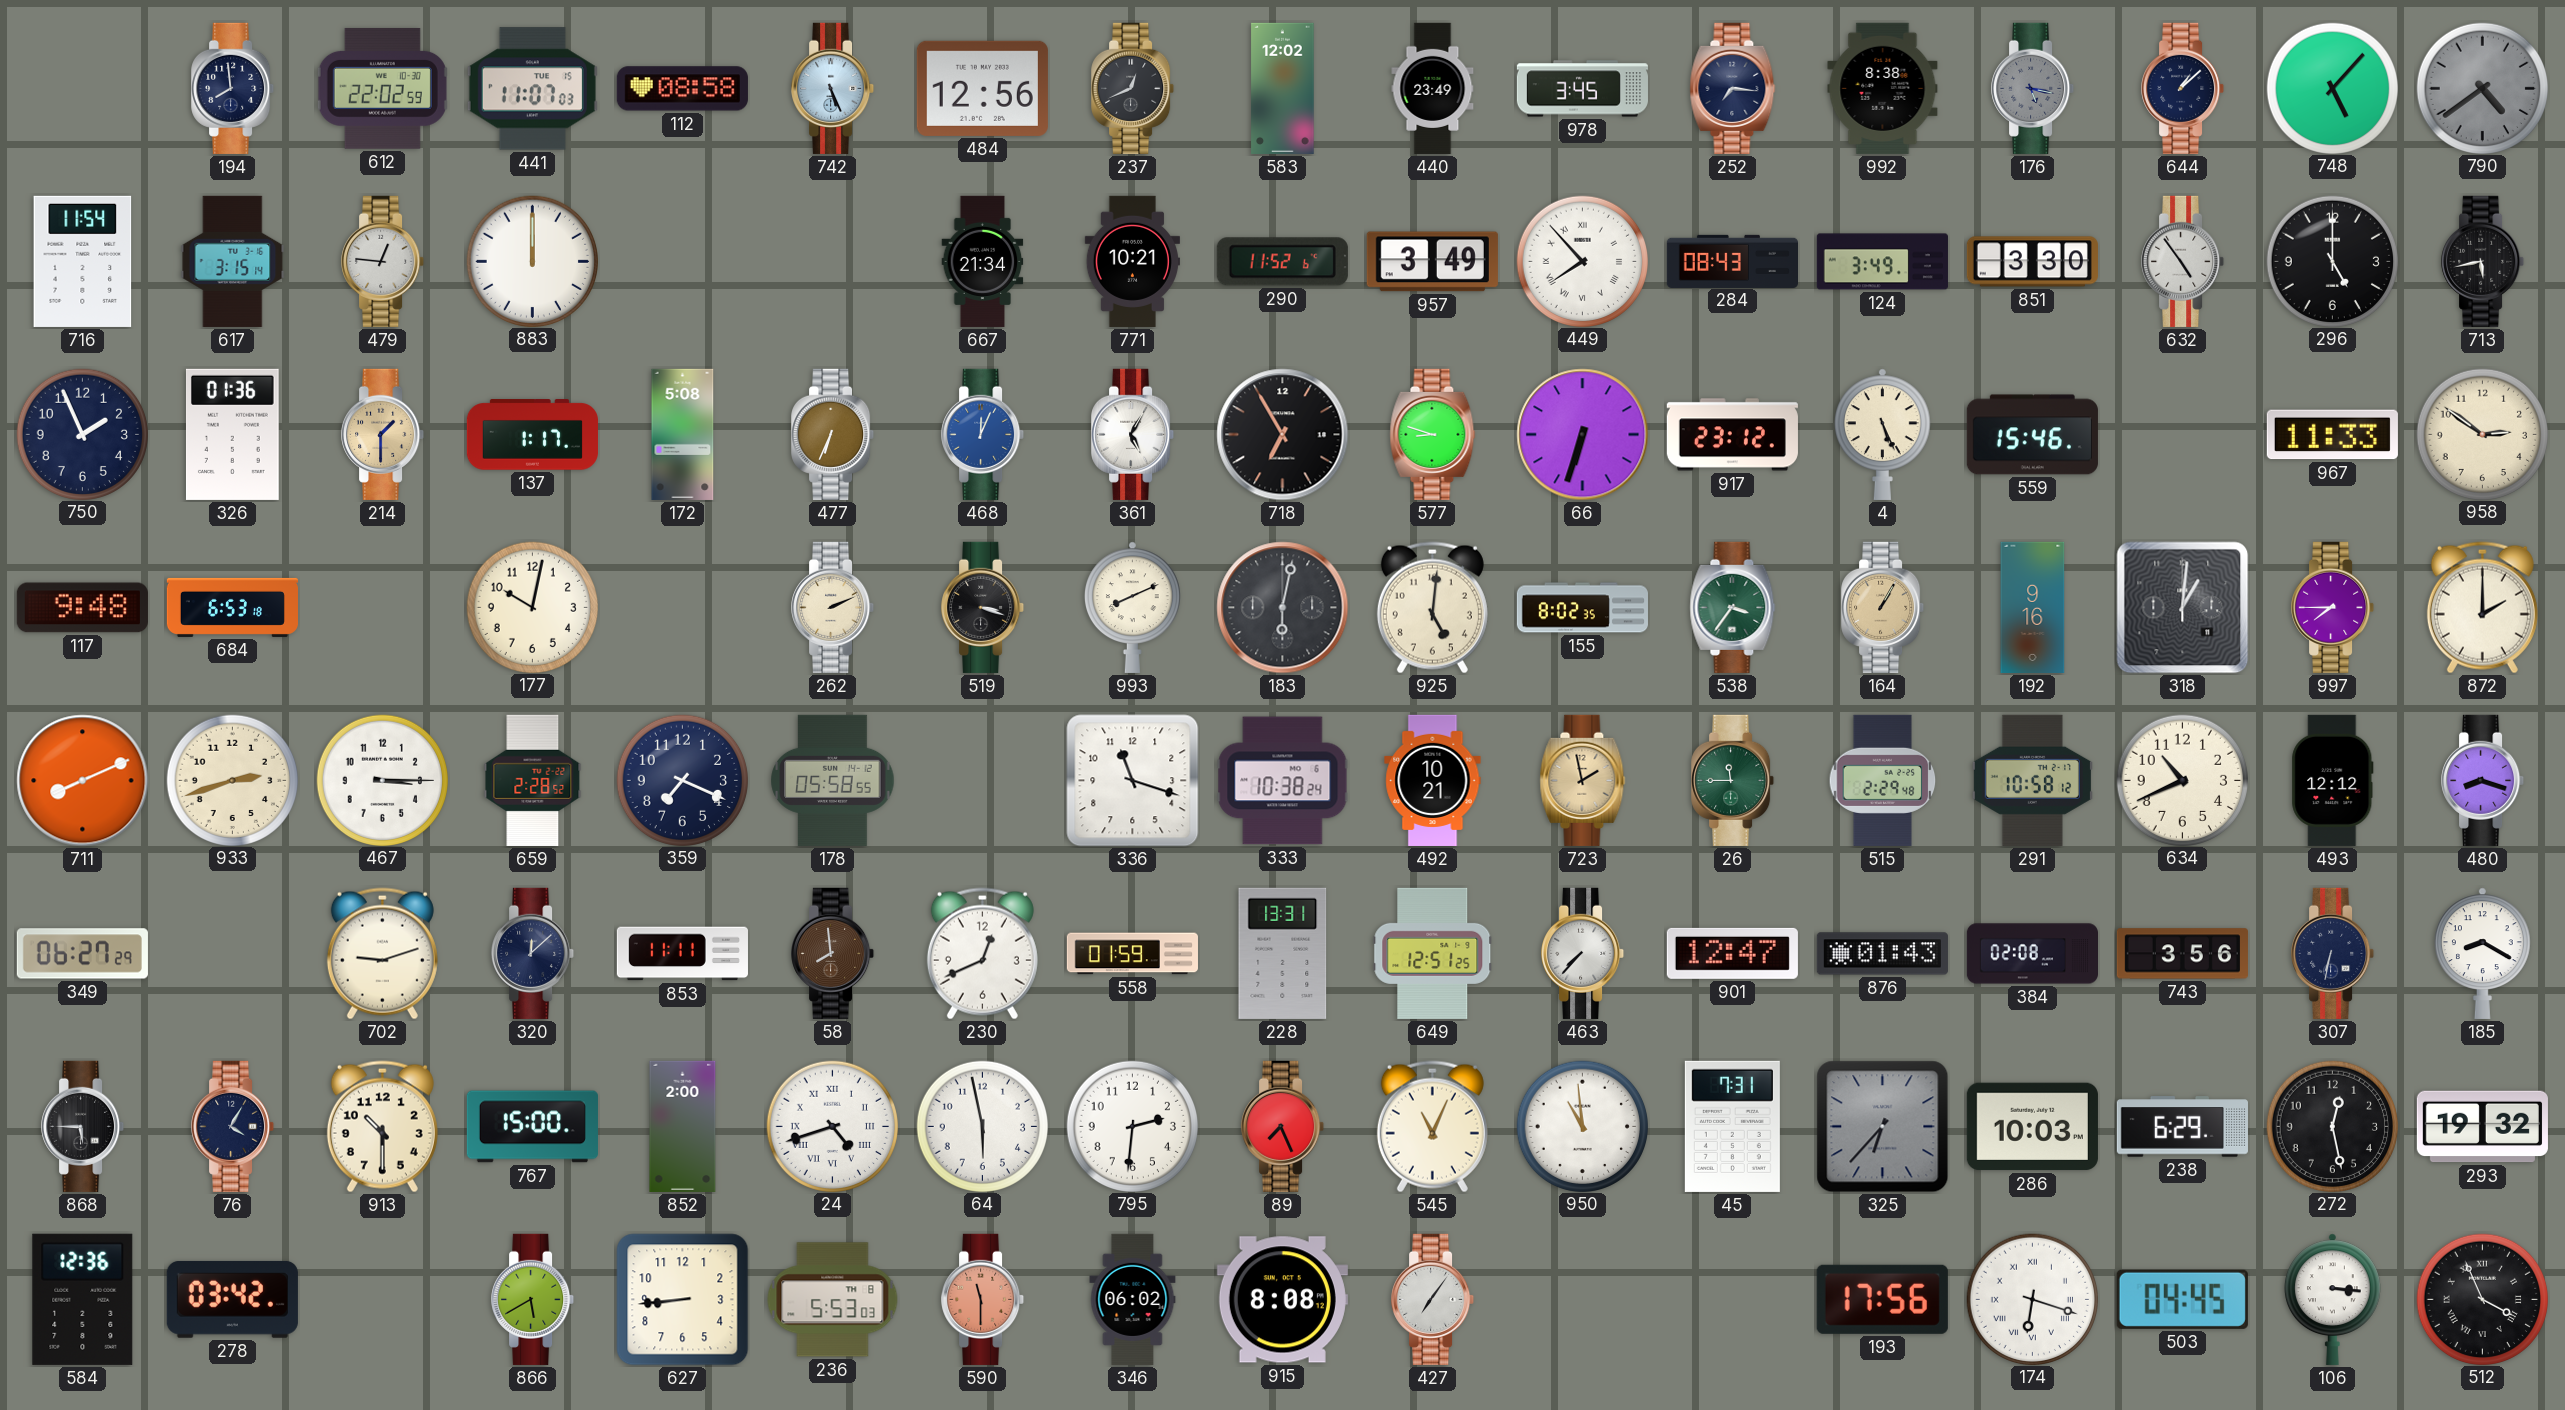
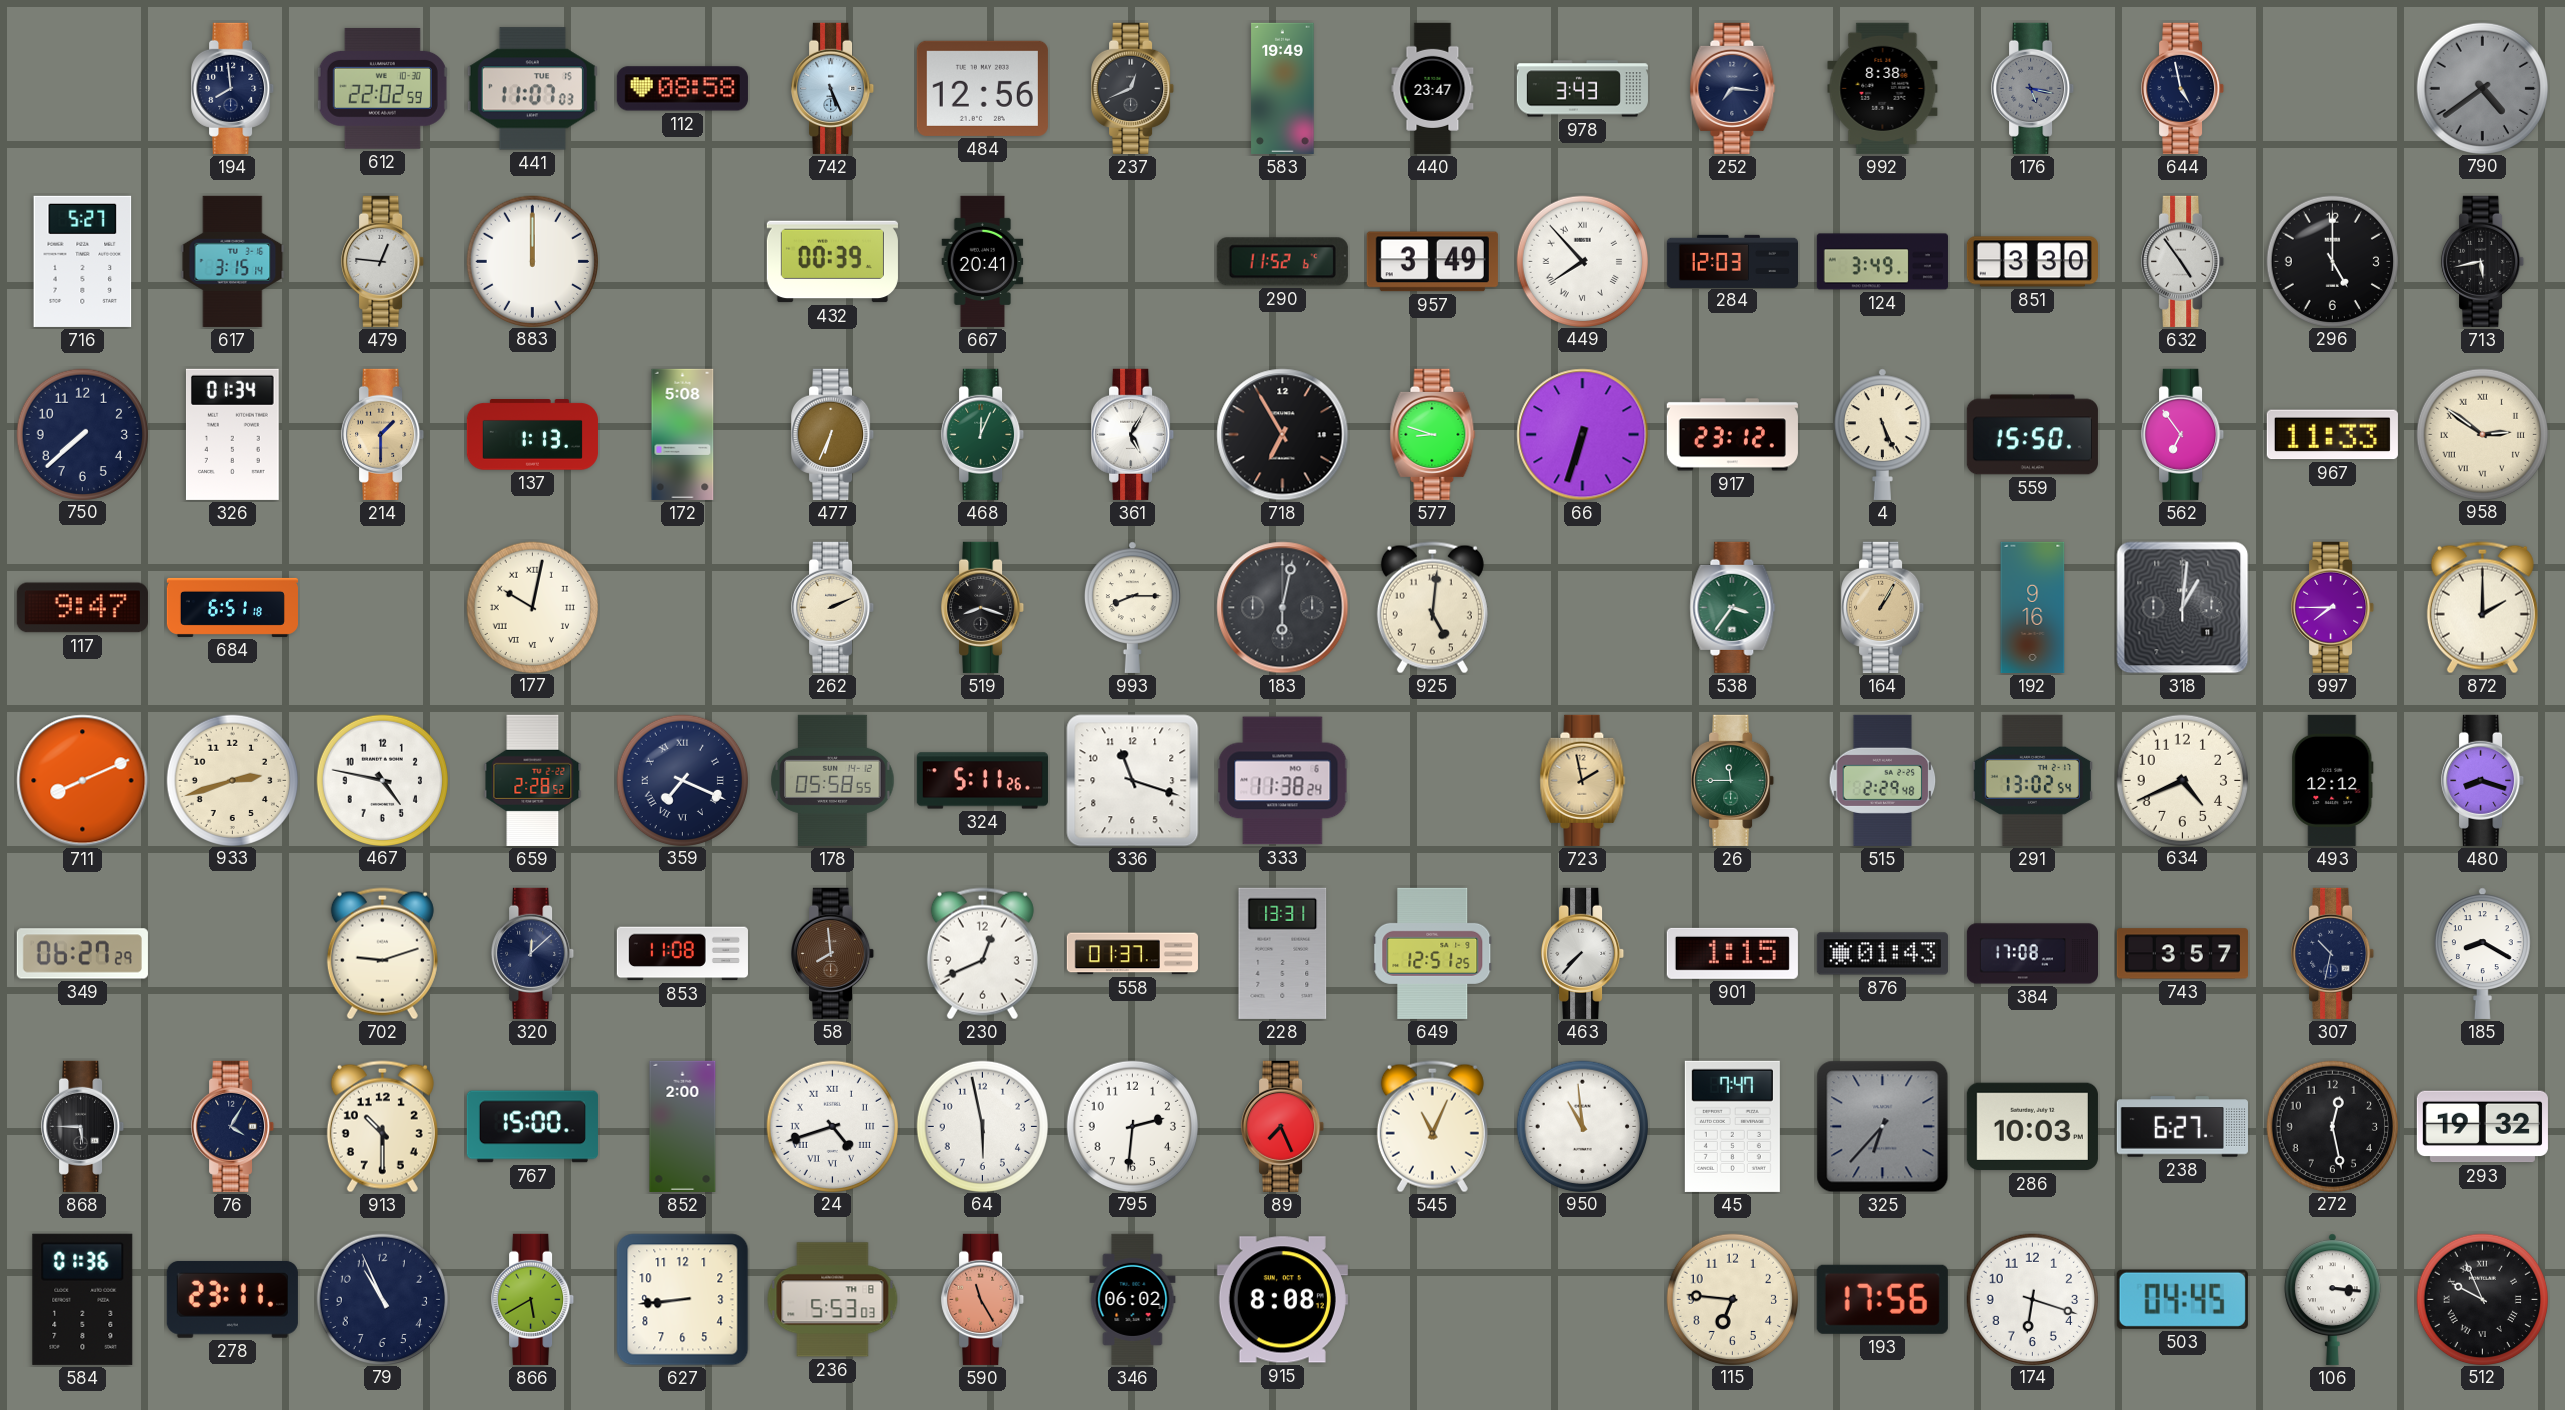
583: 12:02 -> 19:49 (1283, 88)
440: 23:49 -> 23:47 (1433, 88)
978: 3:45 -> 3:43 (1582, 89)
644: 1:08 -> 4:58 (2183, 88)
748: 5:07 -> none (2332, 88)
716: 11:54 -> 5:27 (83, 261)
432: none -> 00:39 (832, 262)
667: 21:34 -> 20:41 (983, 261)
771: 10:21 -> none (1132, 261)
284: 08:43 -> 12:03 (1732, 261)
750: 1:56 -> 7:38 (82, 434)
326: 01:36 -> 01:34 (232, 434)
137: 1:17 -> 1:13 (532, 435)
468 dial: blue -> green (983, 434)
559: 15:46 -> 15:50 (2032, 435)
562: none -> 6:54 (2183, 434)
958 numerals: Arabic -> Roman (2482, 434)
117: 9:48 -> 9:47 (82, 608)
684: 6:53 -> 6:51 (232, 607)
177 numerals: Arabic -> Roman (532, 607)
519: 3:18 -> 8:18 (983, 607)
993: 8:11 -> 8:15 (1132, 607)
155: 8:02 -> none (1582, 608)
467: 3:15 -> 4:47 (382, 780)
359 numerals: Arabic -> Roman (682, 780)
324: none -> 5:11 (982, 781)
333: 10:38 -> 11:38 (1283, 781)
492: 10:21 -> none (1433, 780)
291: 10:58 -> 13:02 (2032, 780)
634: 10:41 -> 4:41 (2182, 780)
853: 11:11 -> 11:08 (682, 954)
558: 01:59 -> 01:37 (1132, 954)
901: 12:47 -> 1:15 (1732, 953)
384: 02:08 -> 17:08 (2032, 954)
743: 3:56 -> 3:57 (2182, 954)
307: 6:32 -> 10:32 (2333, 953)
45: 7:31 -> 7:47 (1732, 1126)
238: 6:29 -> 6:27 (2182, 1127)
584: 12:36 -> 01:36 (83, 1299)
278: 03:42 -> 23:11 (232, 1299)
79: none -> 10:56 (382, 1299)
590: 11:30 -> 11:25 (983, 1299)
427: 7:06 -> none (1433, 1299)
115: none -> 6:46 (1732, 1299)
174 numerals: Roman -> Arabic (2032, 1299)
512: 3:56 -> 9:56 (2482, 1299)
